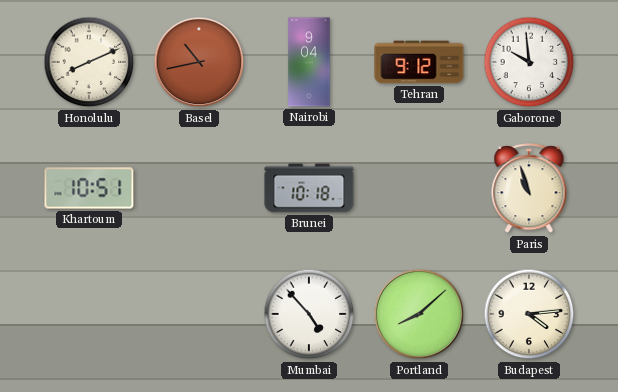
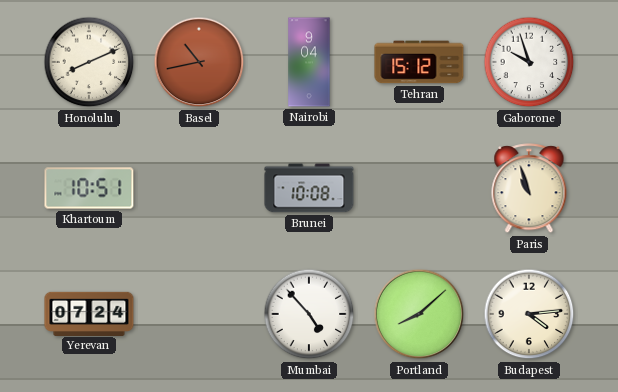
Tehran: 9:12 -> 15:12 (419, 62)
Gaborone: 9:59 -> 9:57 (529, 62)
Brunei: 10:18 -> 10:08 (309, 188)
Yerevan: none -> 07:24 (89, 313)
